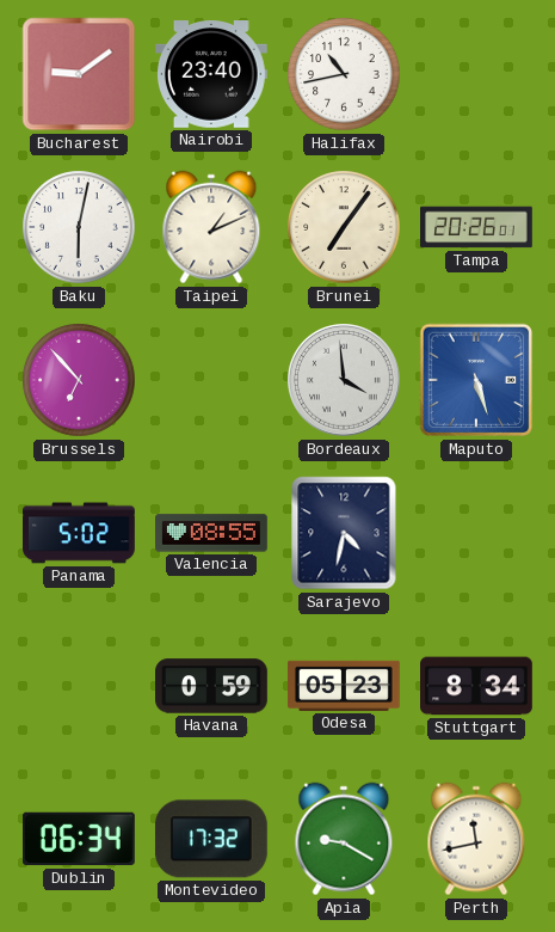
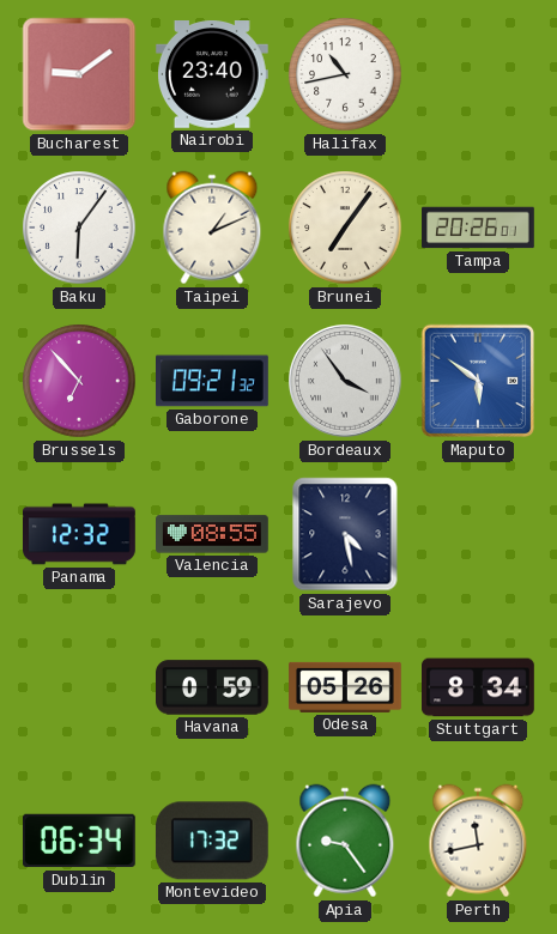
Baku: 6:02 -> 6:06 (79, 228)
Gaborone: none -> 09:21 (213, 381)
Bordeaux: 3:59 -> 3:54 (345, 381)
Maputo: 5:27 -> 5:51 (478, 381)
Panama: 5:02 -> 12:32 (80, 534)
Sarajevo: 4:32 -> 4:28 (345, 534)
Odesa: 05:23 -> 05:26 (345, 687)
Apia: 9:20 -> 9:24 (345, 841)
